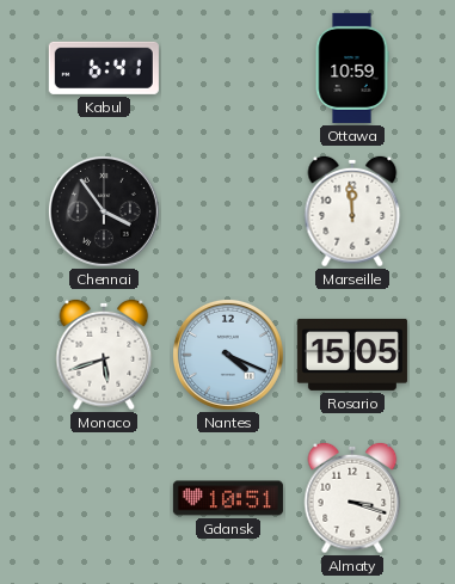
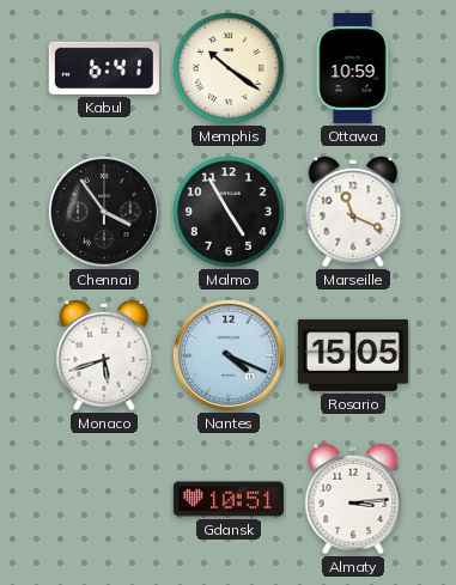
Memphis: none -> 10:21 (230, 69)
Malmo: none -> 4:55 (230, 213)
Marseille: 11:59 -> 11:19 (353, 212)
Almaty: 3:18 -> 3:14 (353, 499)
